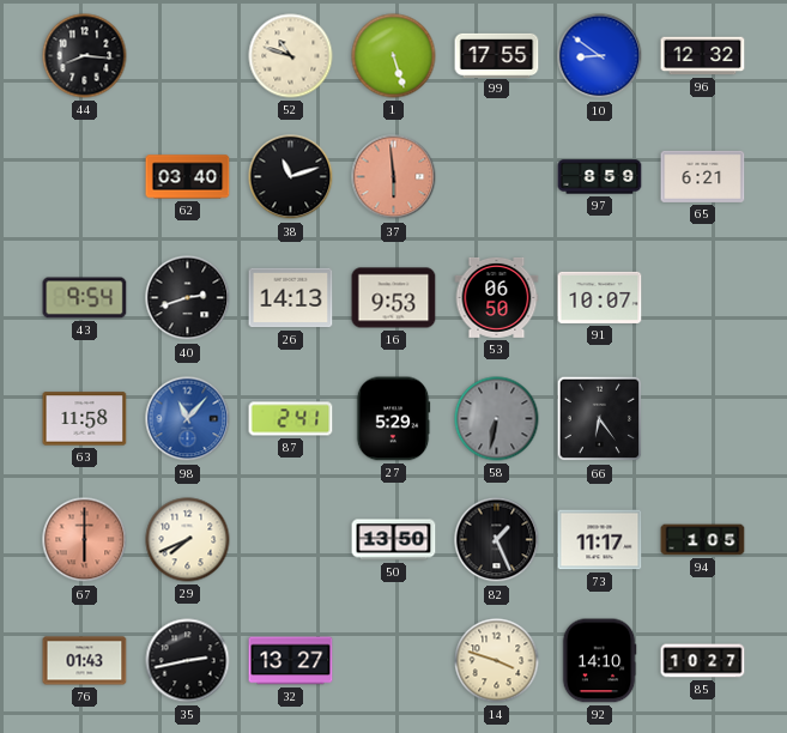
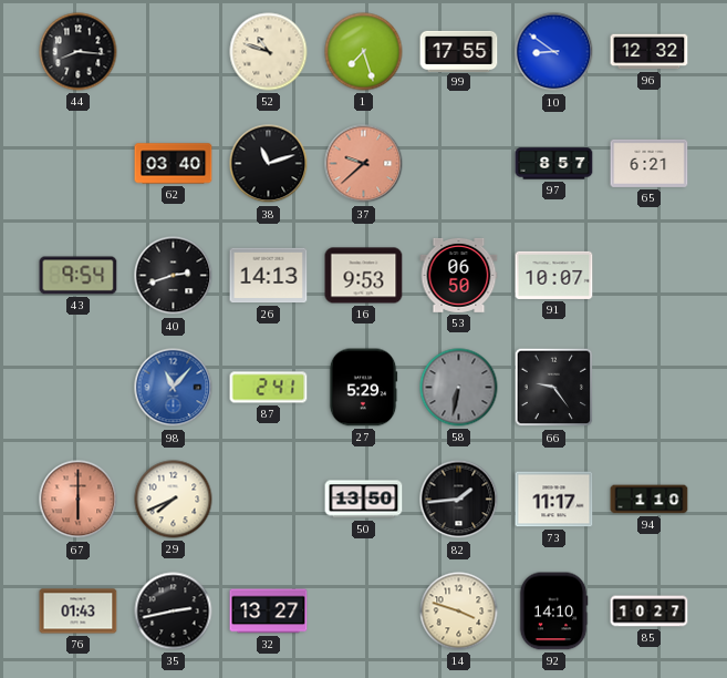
1: 5:27 -> 7:27 (364, 52)
37: 5:59 -> 9:38 (364, 164)
97: 8:59 -> 8:57 (554, 164)
63: 11:58 -> none (85, 419)
66: 6:24 -> 9:24 (554, 388)
82: 1:26 -> 1:44 (459, 500)
94: 1:05 -> 1:10 (650, 500)
